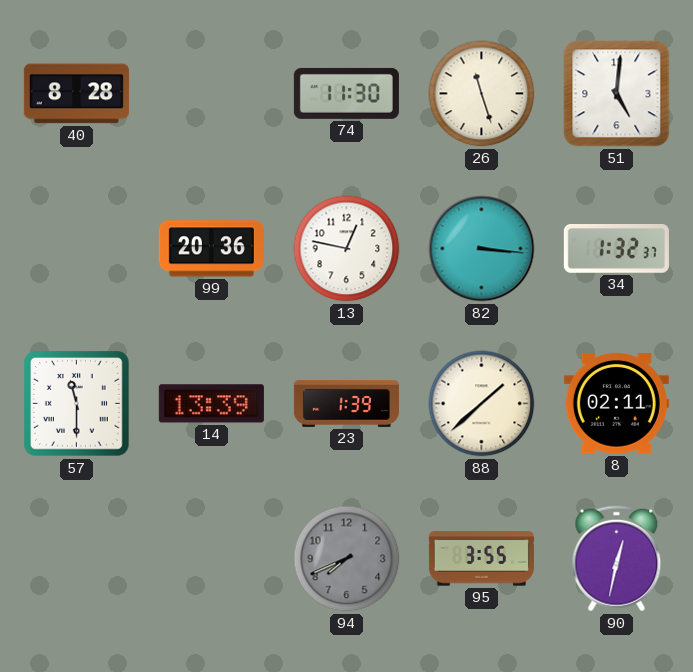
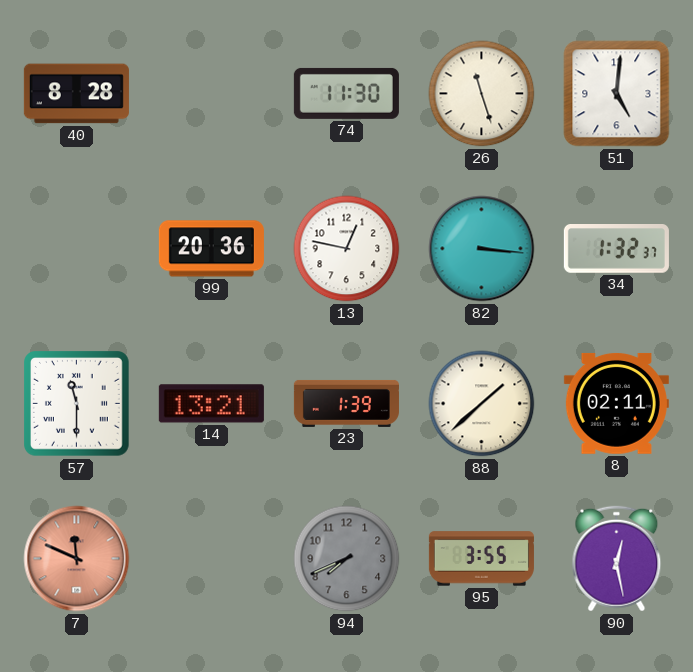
14: 13:39 -> 13:21 (211, 404)
7: none -> 11:49 (77, 559)
90: 12:32 -> 12:28 (617, 559)
